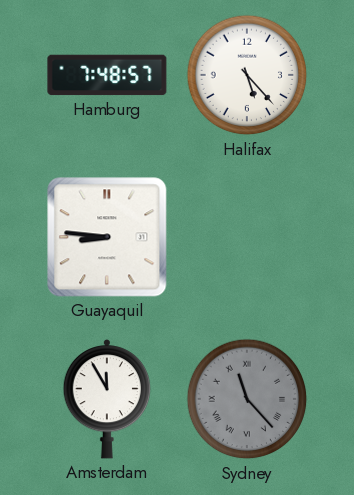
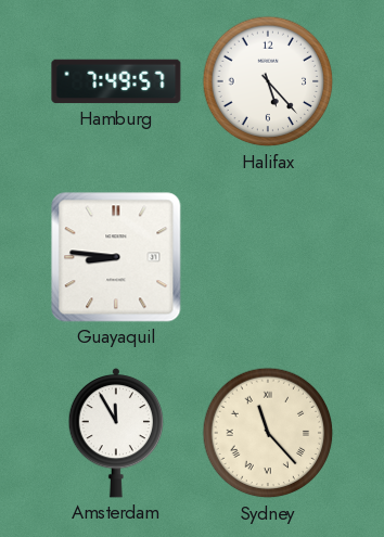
Hamburg: 7:48 -> 7:49 (116, 81)
Sydney dial: grey -> cream (268, 433)
